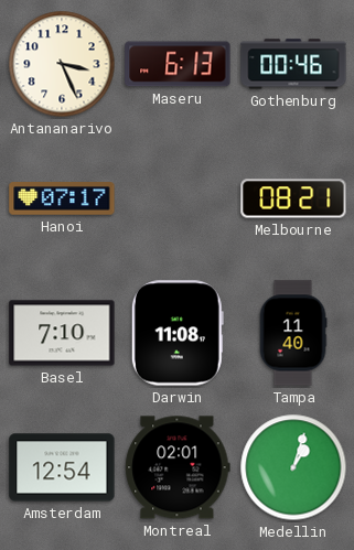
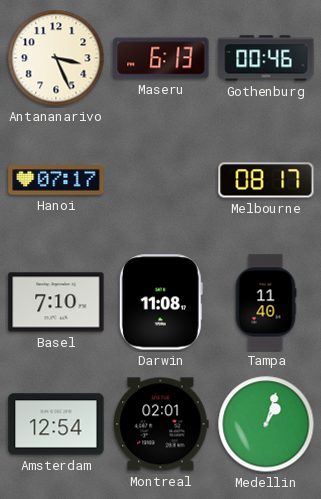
Melbourne: 08:21 -> 08:17 (266, 180)
